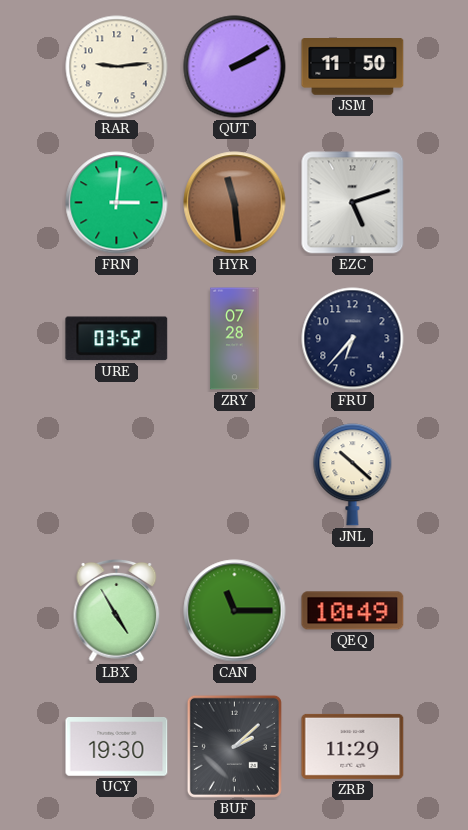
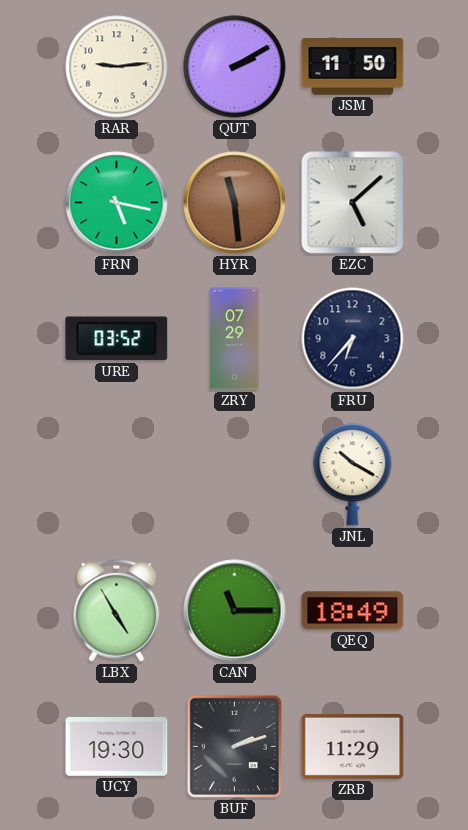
FRN: 3:01 -> 5:17 (117, 203)
EZC: 5:12 -> 5:08 (353, 203)
ZRY: 07:28 -> 07:29 (235, 339)
JNL: 10:22 -> 10:20 (353, 475)
QEQ: 10:49 -> 18:49 (353, 611)
BUF: 2:08 -> 2:12 (234, 746)
